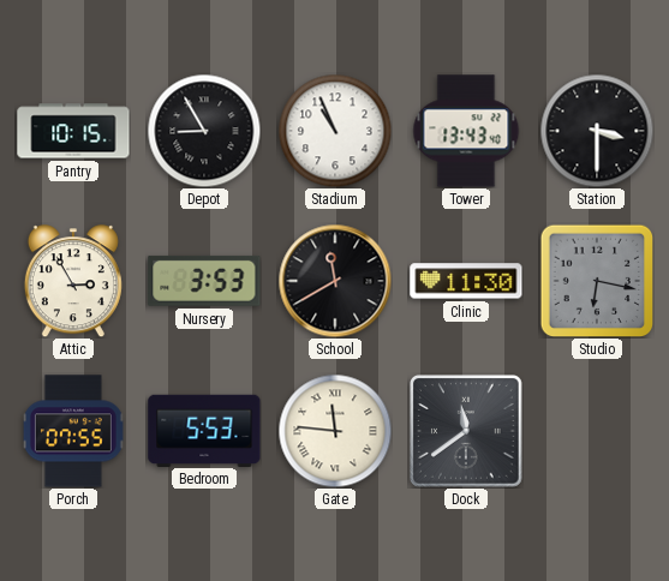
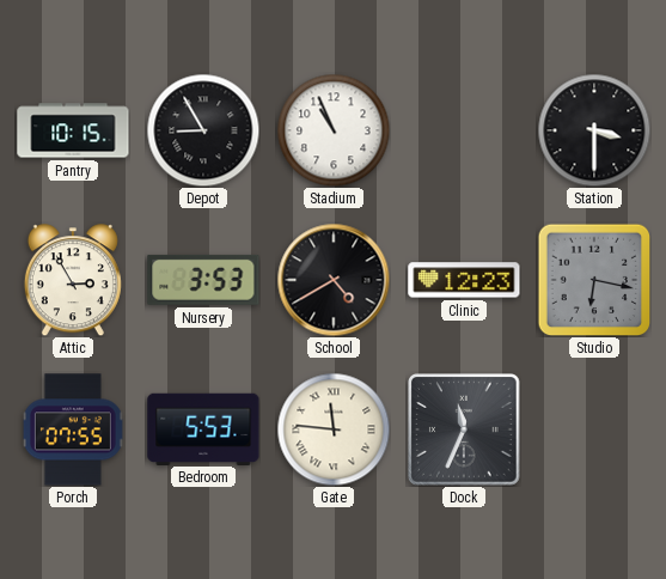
Tower: 13:43 -> none (466, 131)
School: 11:40 -> 4:40 (334, 280)
Clinic: 11:30 -> 12:23 (464, 280)
Dock: 11:39 -> 11:34 (465, 431)
